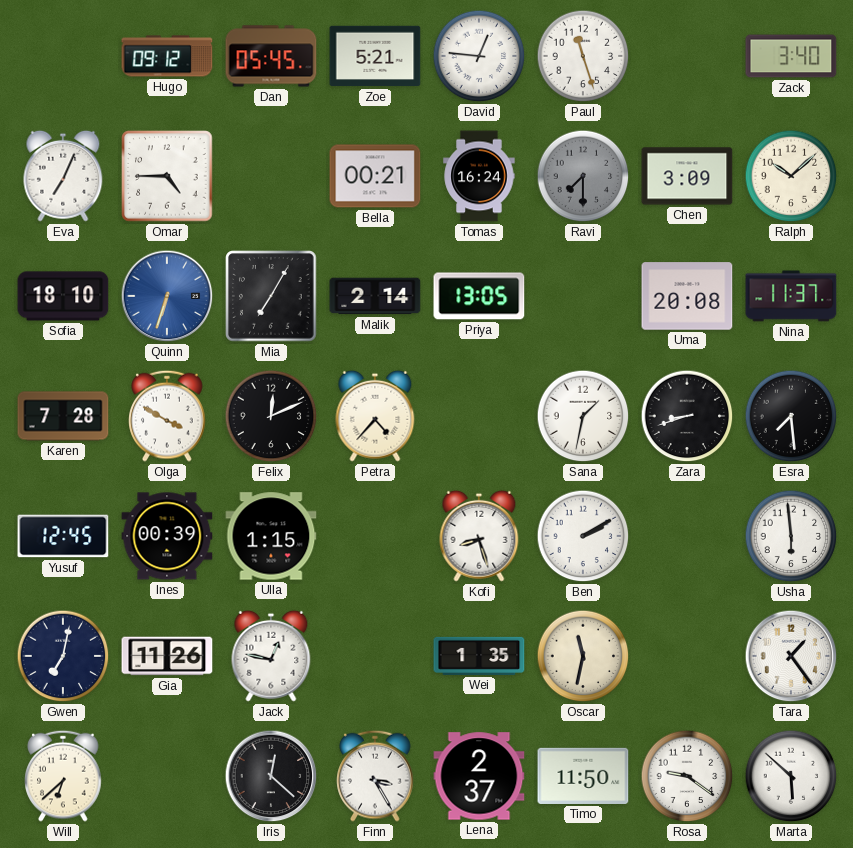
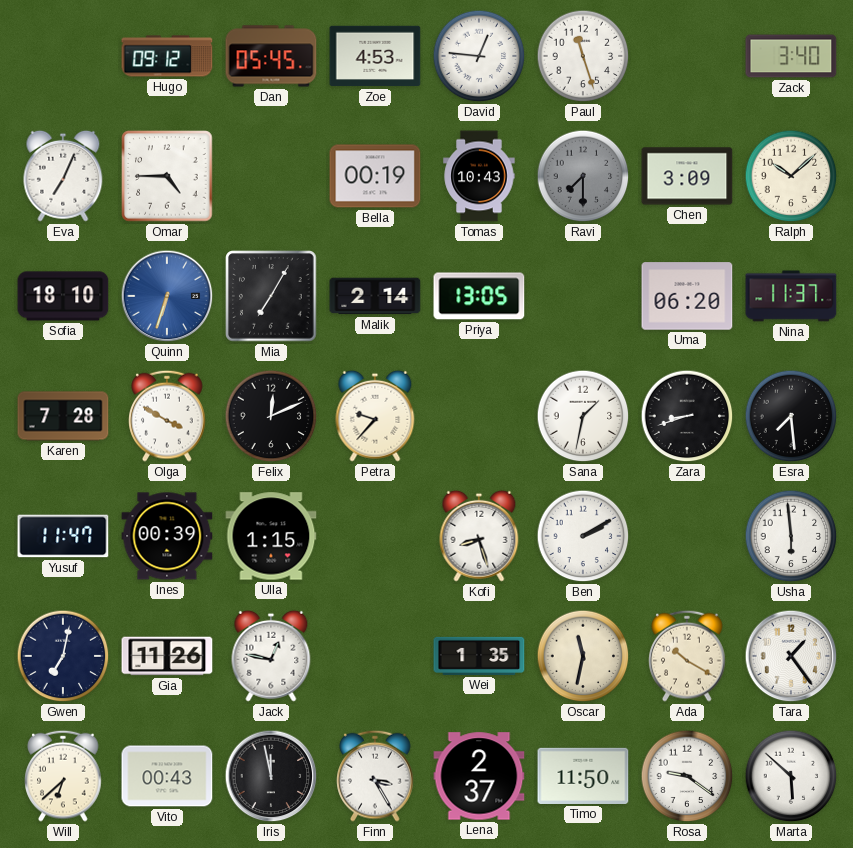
Zoe: 5:21 -> 4:53 (375, 56)
Bella: 00:21 -> 00:19 (375, 176)
Tomas: 16:24 -> 10:43 (479, 176)
Uma: 20:08 -> 06:20 (687, 296)
Petra: 4:37 -> 9:37 (375, 416)
Yusuf: 12:45 -> 11:47 (63, 536)
Ada: none -> 10:20 (687, 656)
Vito: none -> 00:43 (167, 776)
Iris: 12:22 -> 11:58 (271, 776)
